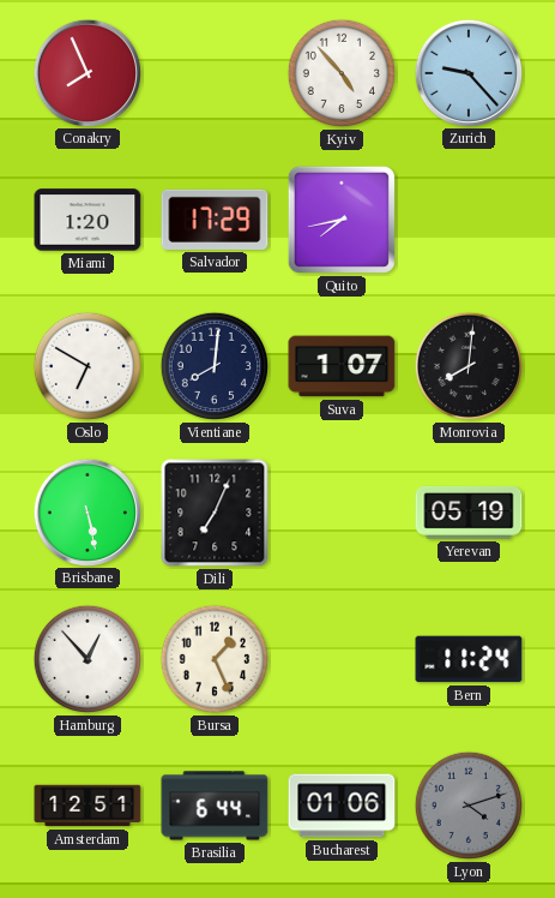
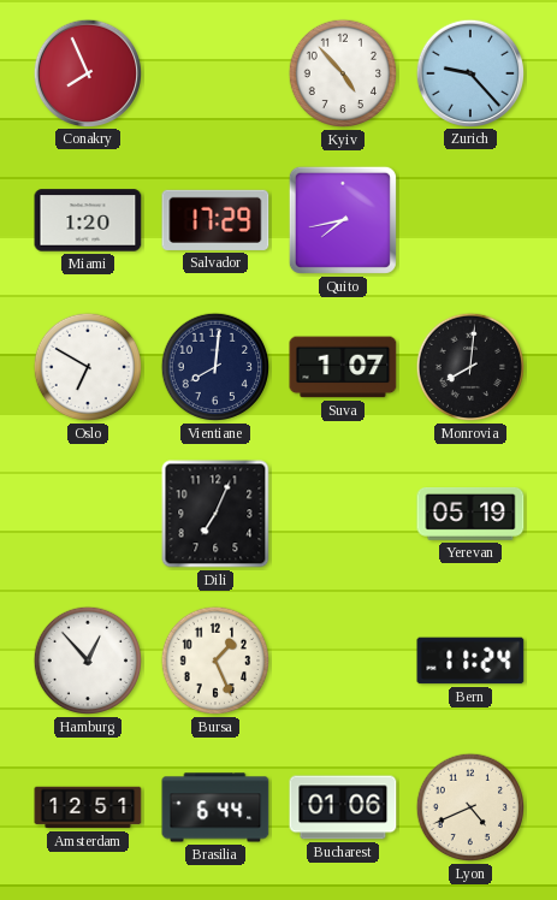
Brisbane: 5:28 -> none (86, 511)
Lyon: 4:12 -> 4:41 (470, 807)
Lyon dial: grey -> cream (470, 807)
